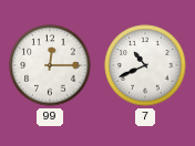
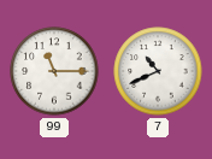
99: 12:15 -> 11:15 (54, 71)
